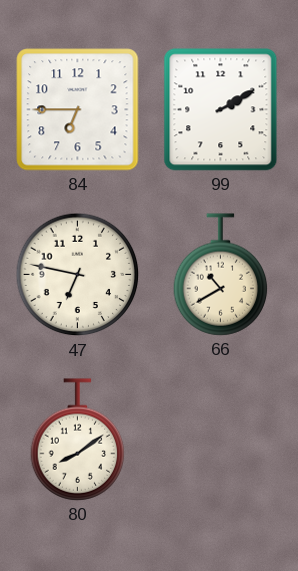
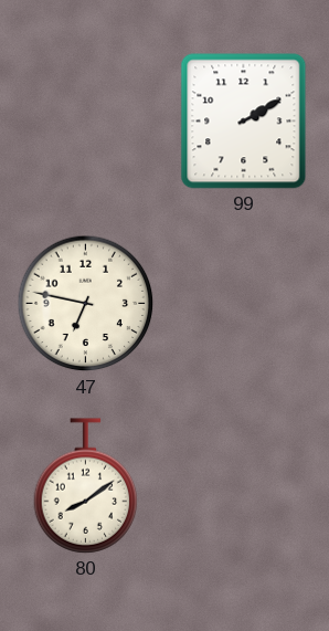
84: 6:45 -> none (78, 110)
66: 10:40 -> none (221, 275)
